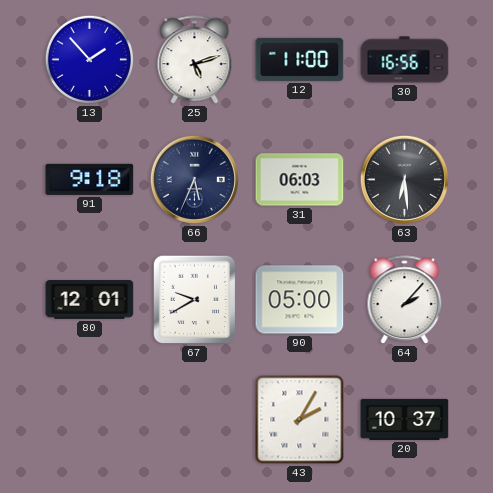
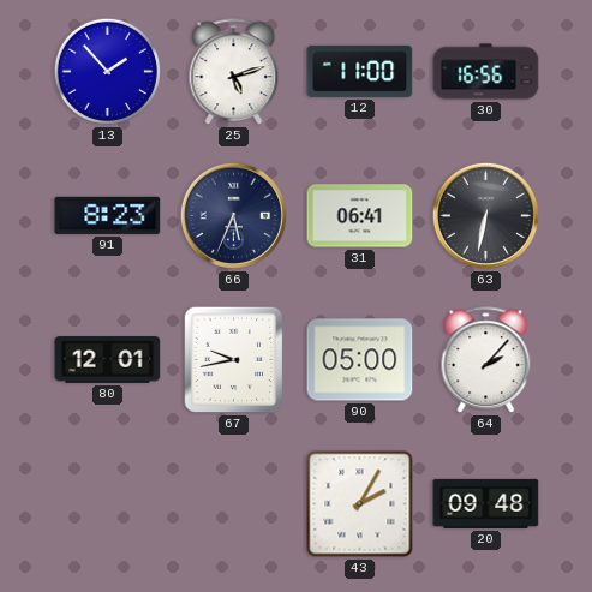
91: 9:18 -> 8:23 (108, 215)
31: 06:03 -> 06:41 (360, 216)
63: 6:29 -> 6:32 (485, 215)
67: 9:40 -> 9:43 (234, 360)
20: 10:37 -> 09:48 (486, 503)
